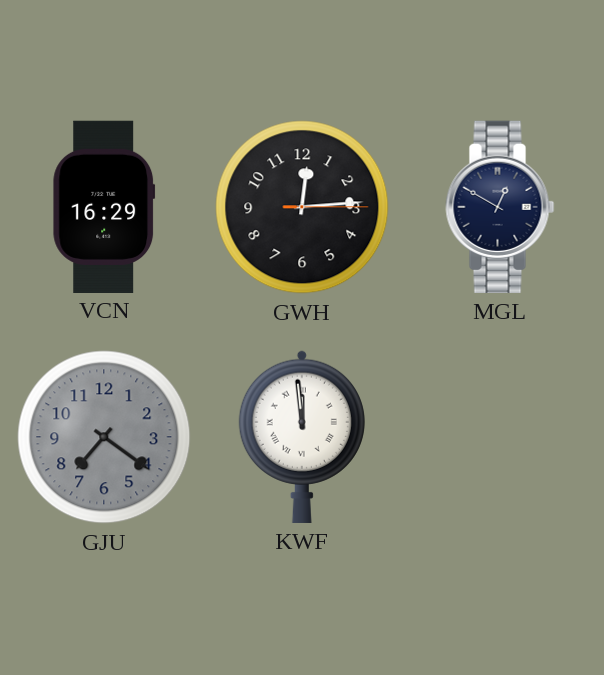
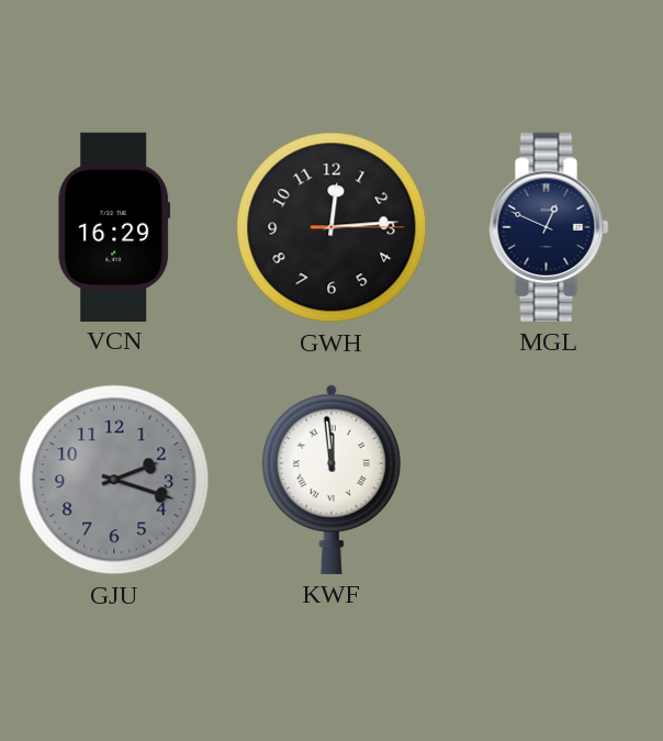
MGL: 12:50 -> 12:49 (549, 227)
GJU: 7:21 -> 2:18 (114, 480)
